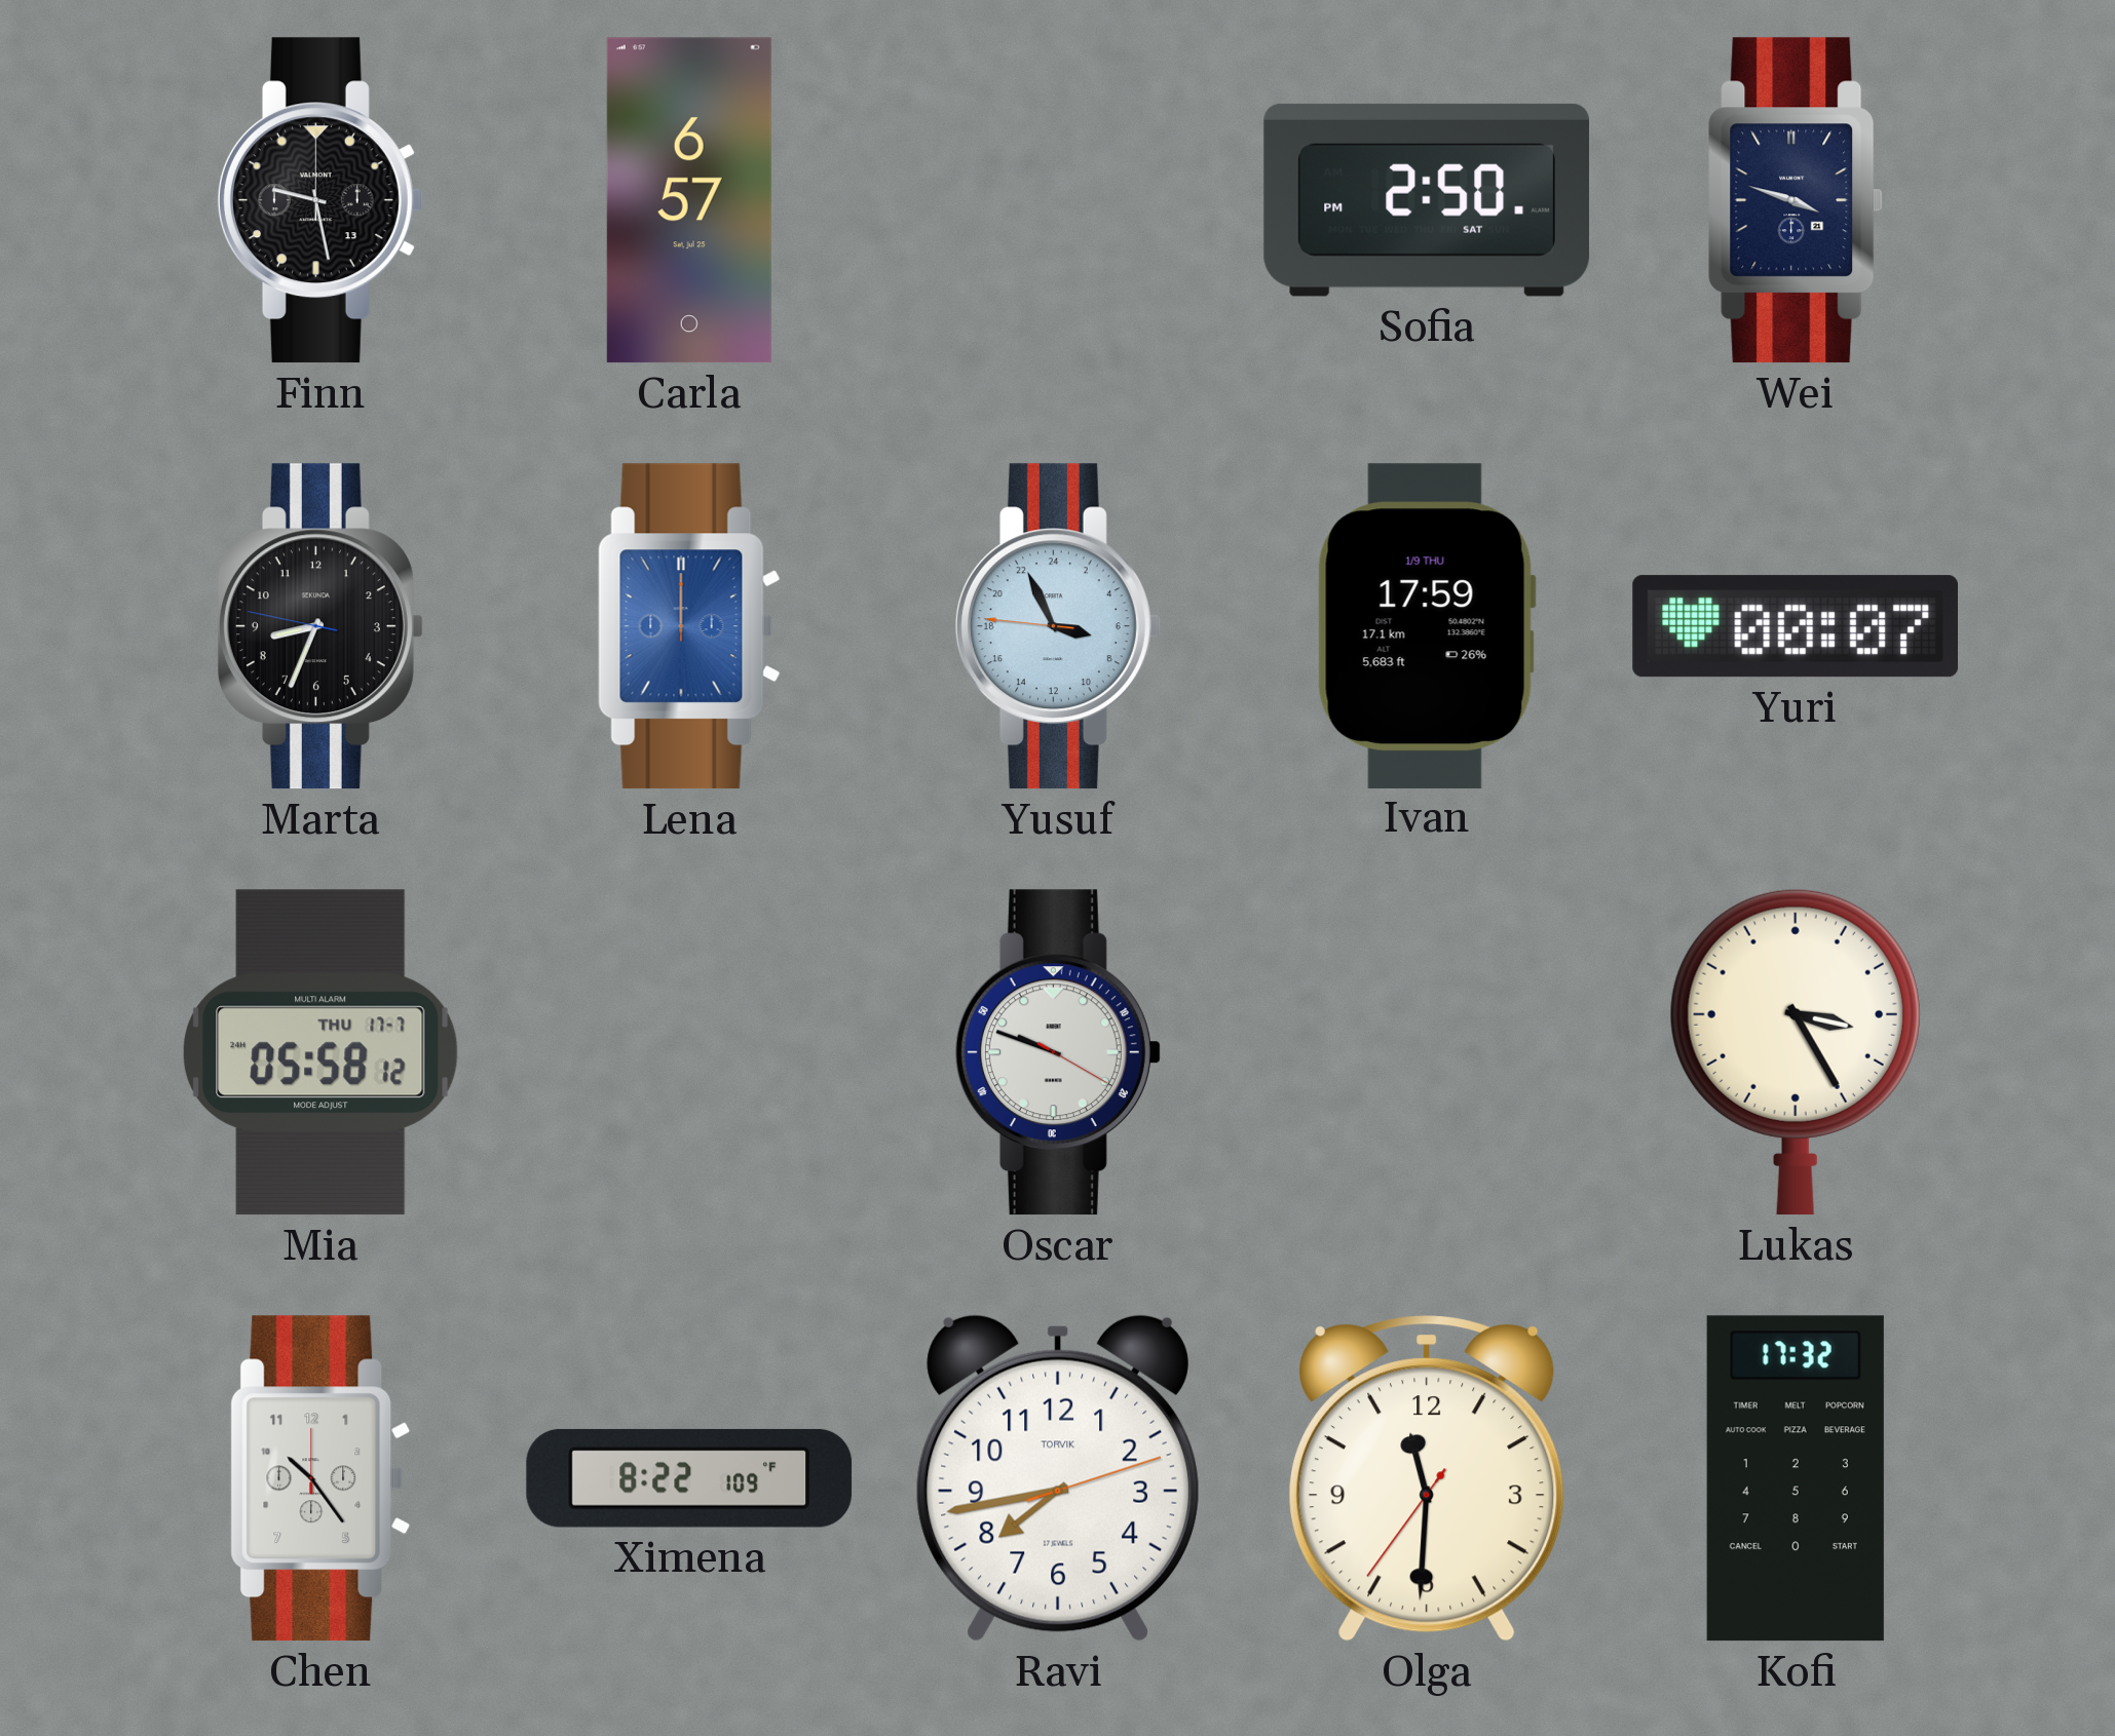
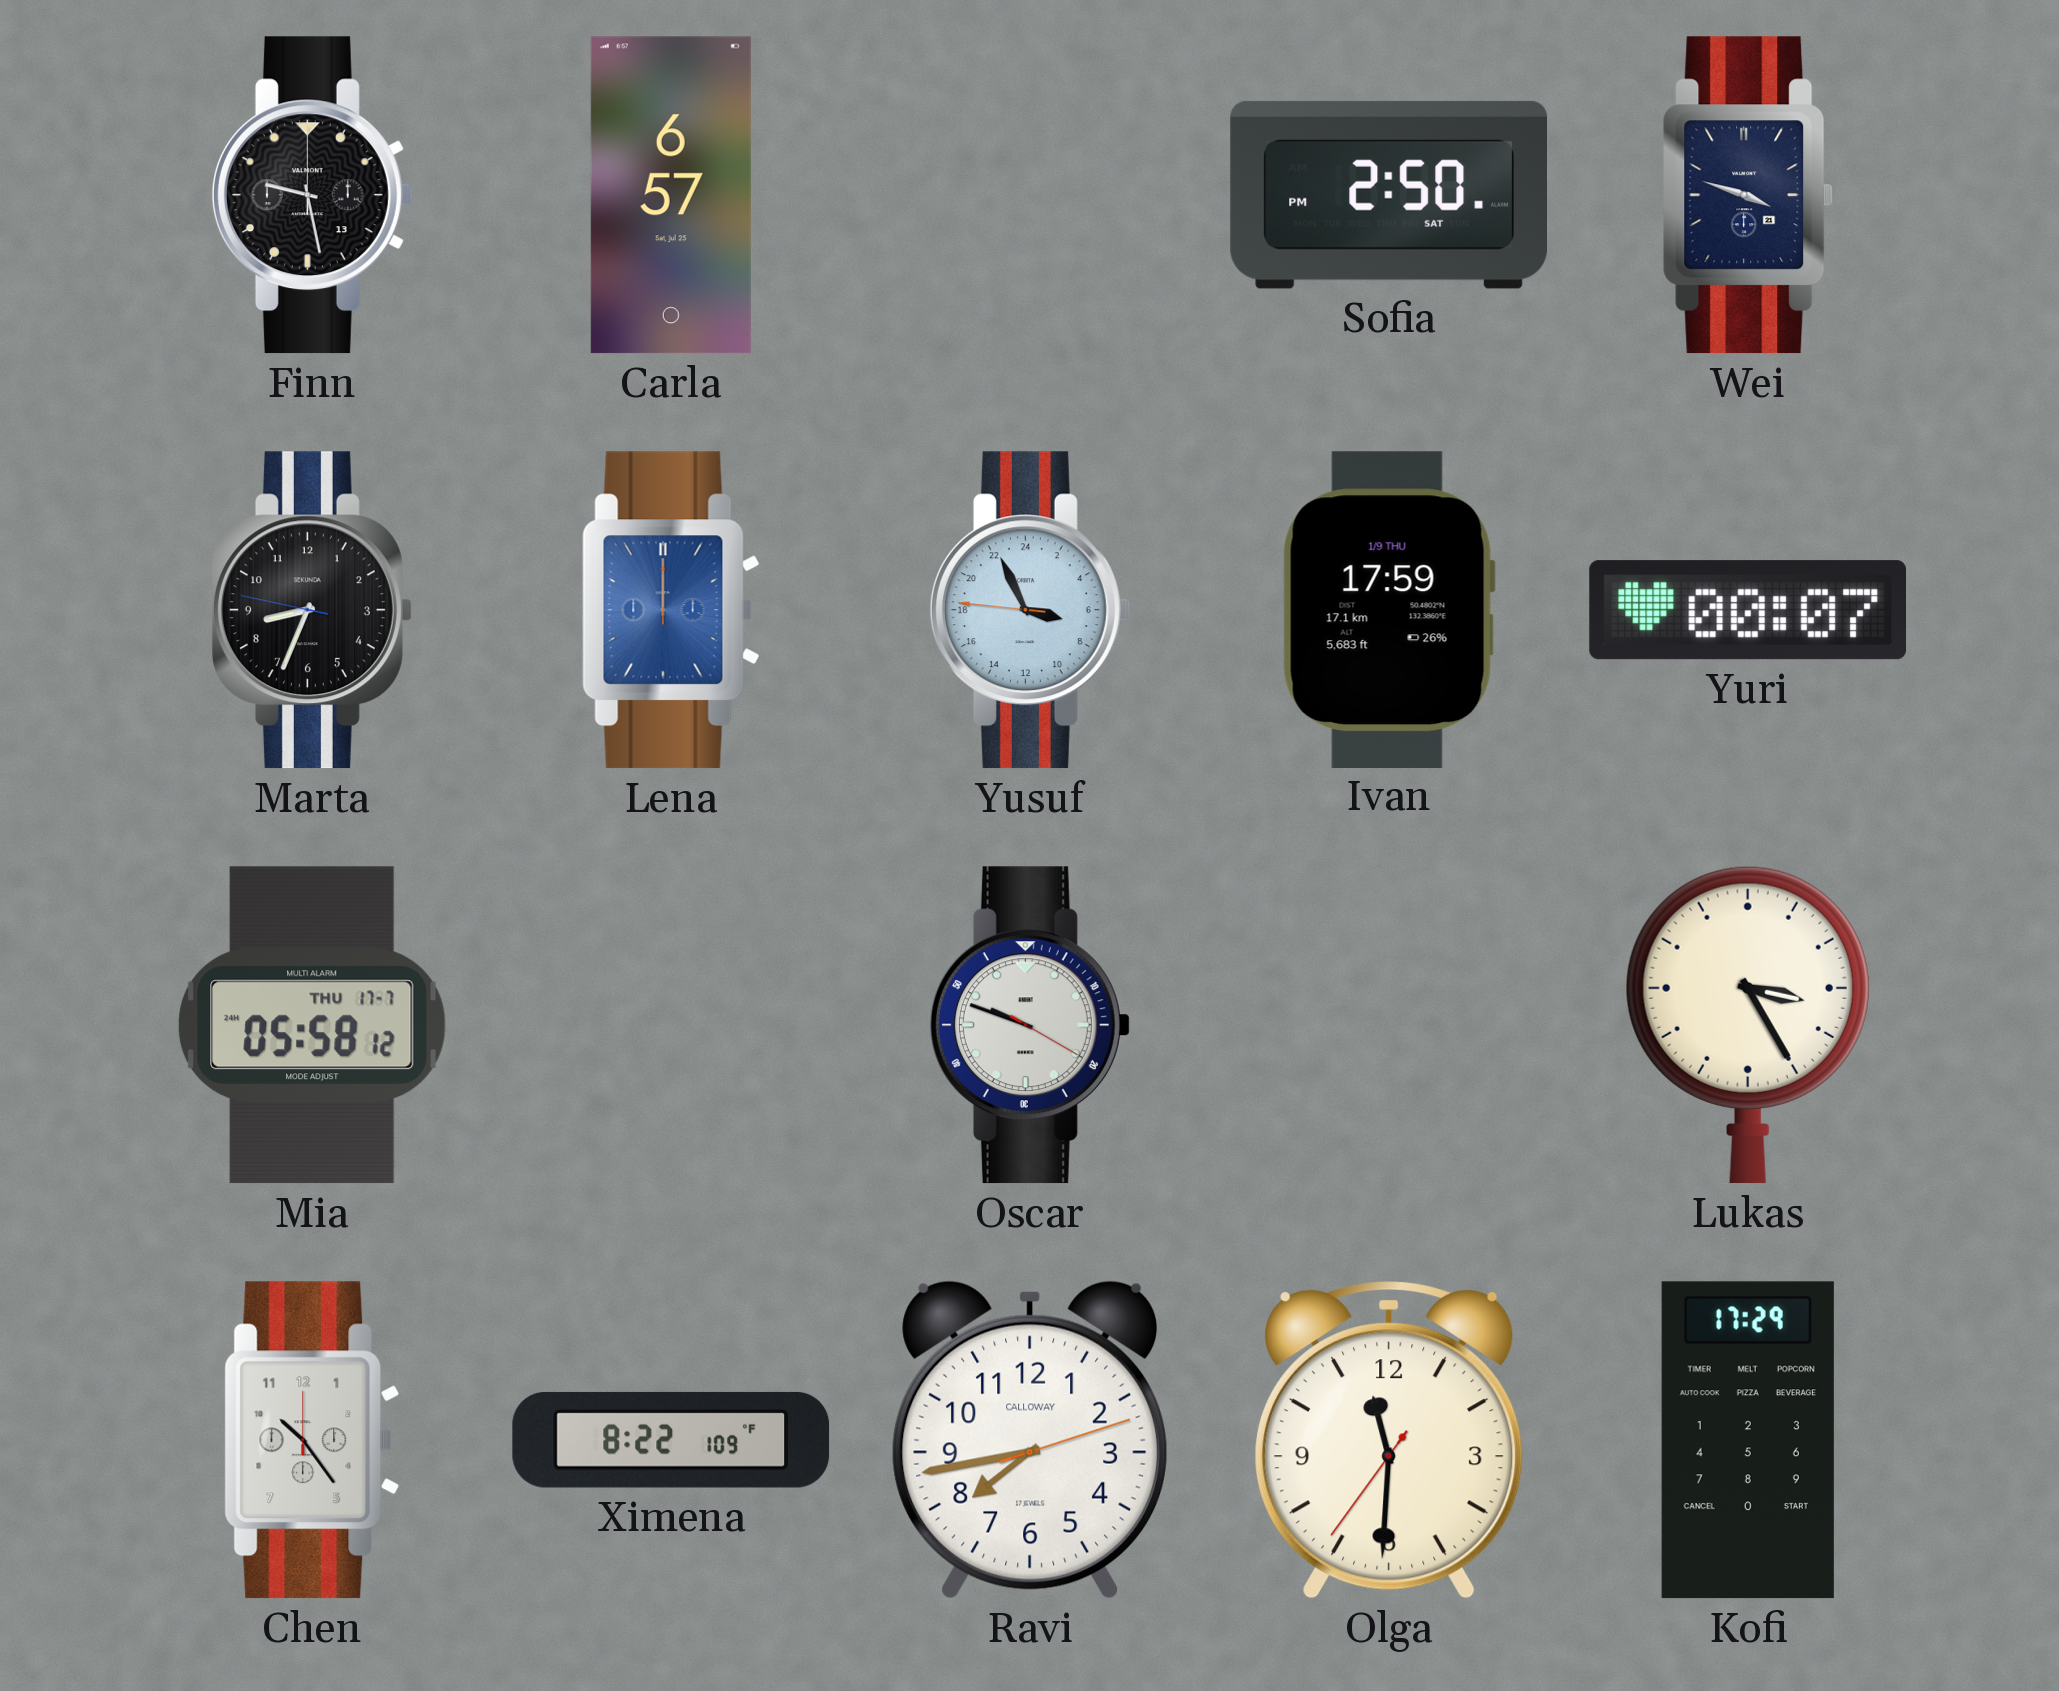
Ravi brand: TORVIK -> CALLOWAY (1029, 1440)
Kofi: 17:32 -> 17:29 (1748, 1440)
